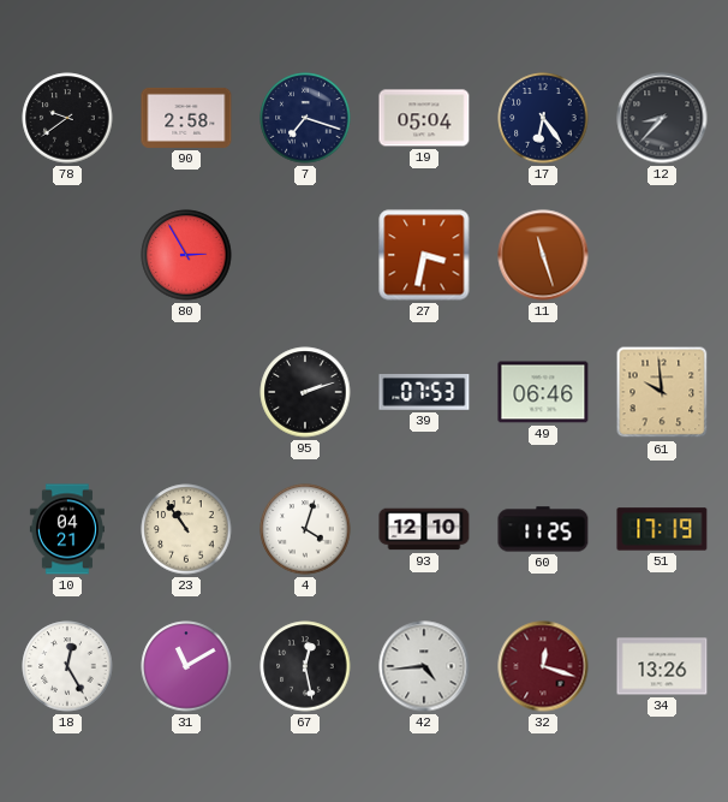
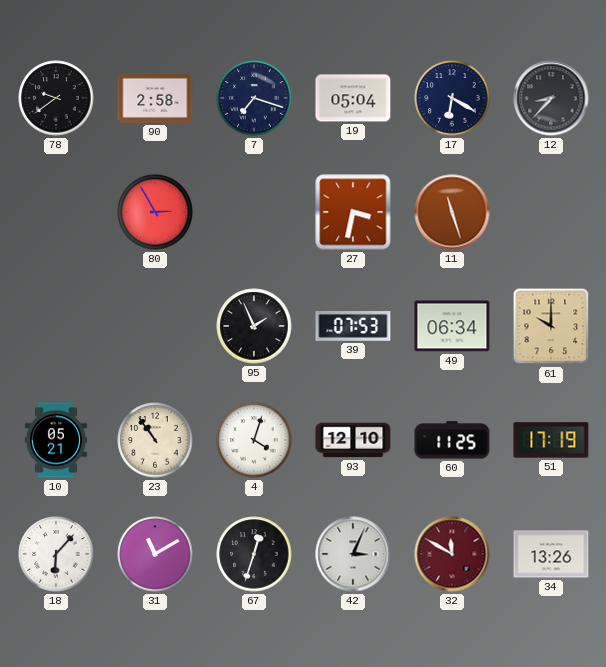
17: 6:24 -> 6:20 (452, 98)
95: 2:12 -> 1:56 (254, 326)
49: 06:46 -> 06:34 (452, 326)
61: 9:59 -> 10:00 (551, 326)
10: 04:21 -> 05:21 (56, 440)
18: 12:25 -> 6:07 (56, 554)
67: 12:28 -> 12:33 (254, 554)
42: 4:44 -> 3:04 (353, 554)
32: 12:18 -> 11:50 (452, 554)
